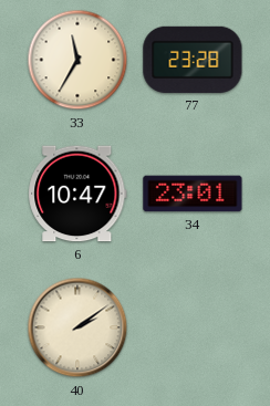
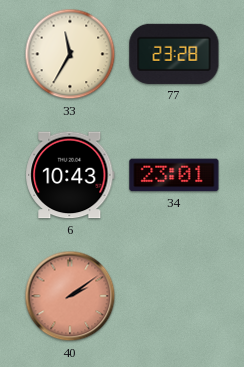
6: 10:47 -> 10:43 (70, 175)
40 dial: cream -> salmon (70, 296)
